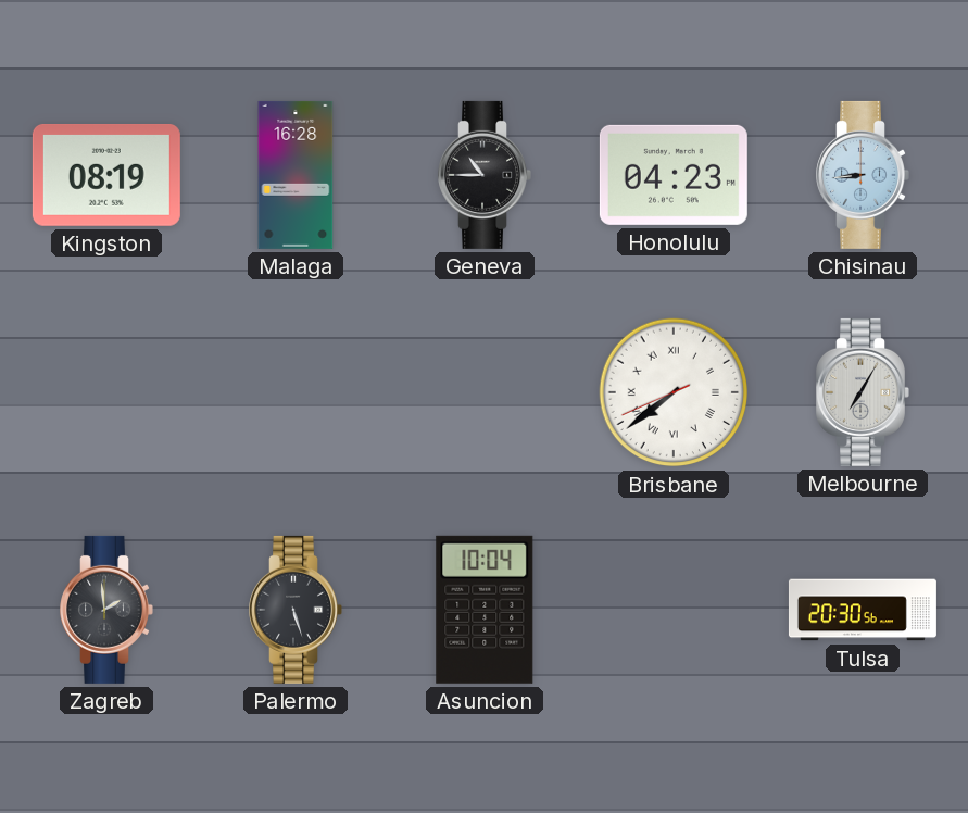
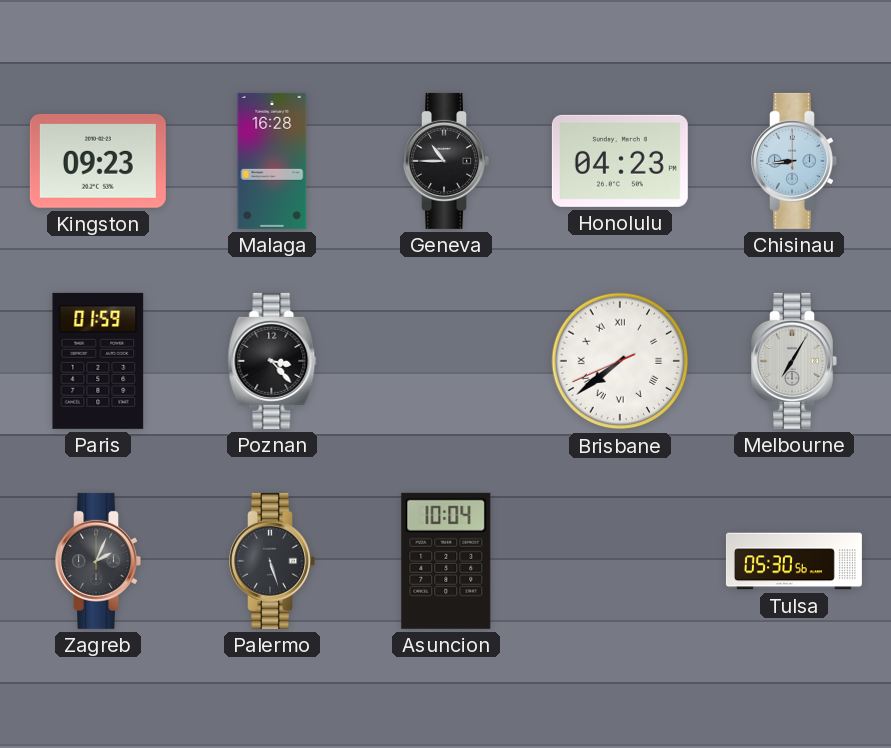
Kingston: 08:19 -> 09:23 (98, 161)
Paris: none -> 01:59 (98, 361)
Poznan: none -> 3:23 (272, 361)
Zagreb: 1:59 -> 2:04 (98, 561)
Tulsa: 20:30 -> 05:30 (794, 561)
